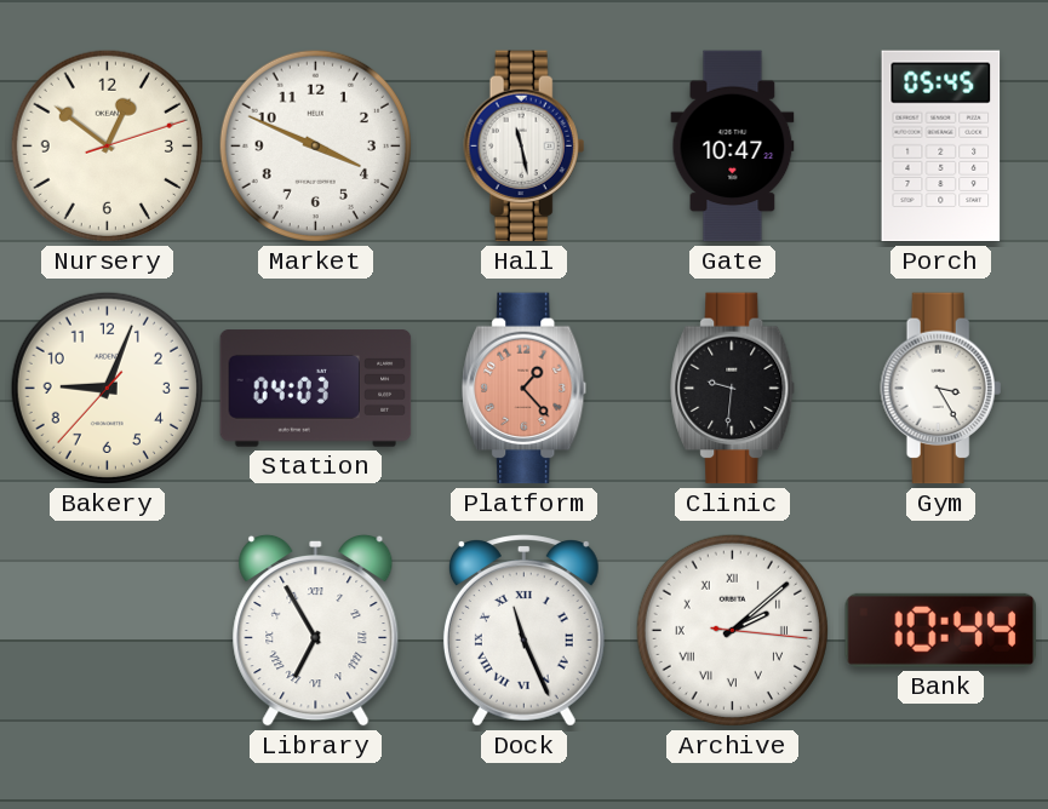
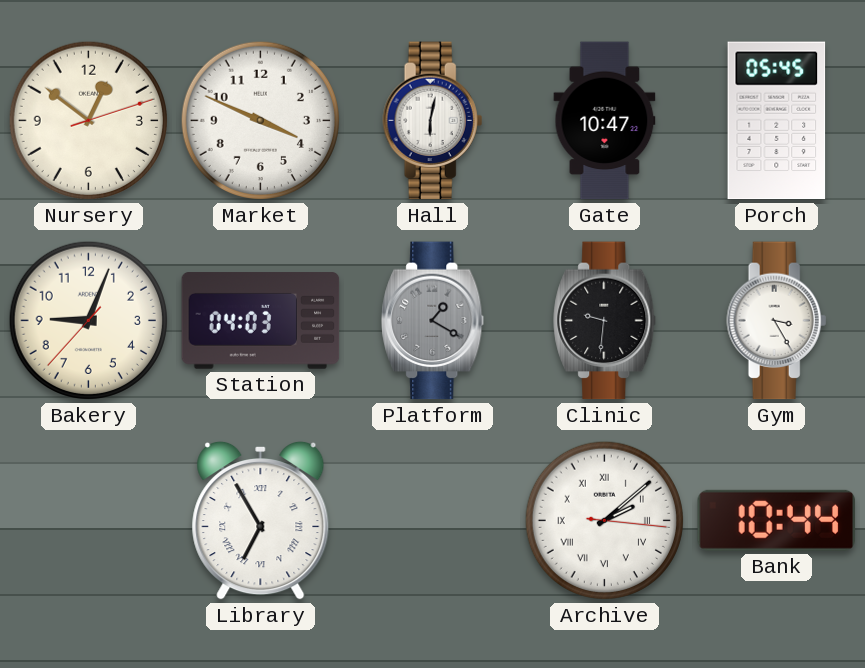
Hall: 11:28 -> 6:02 (433, 121)
Platform: 1:23 -> 1:20 (433, 321)
Platform dial: salmon -> grey (433, 321)
Dock: 11:26 -> none (523, 631)
